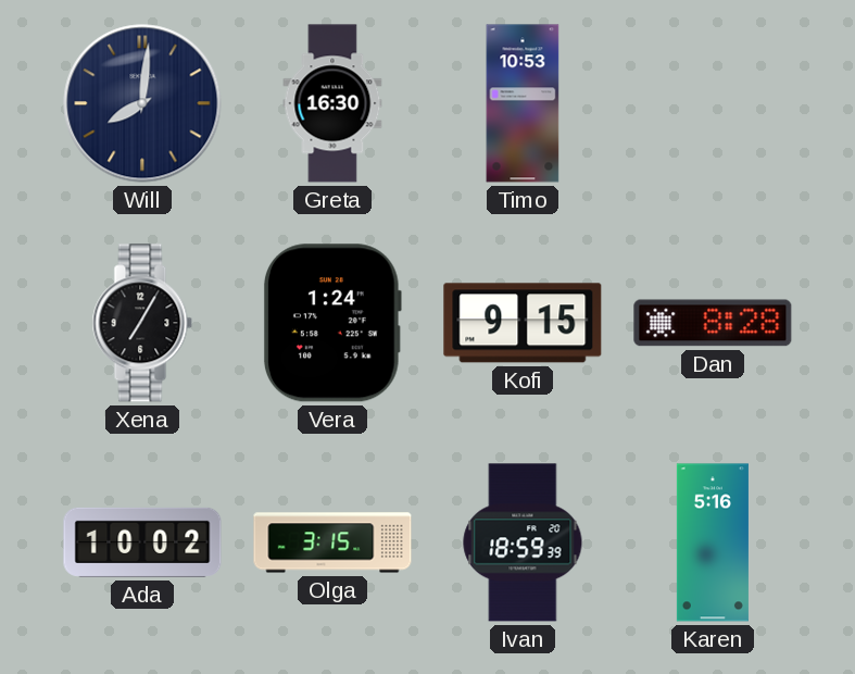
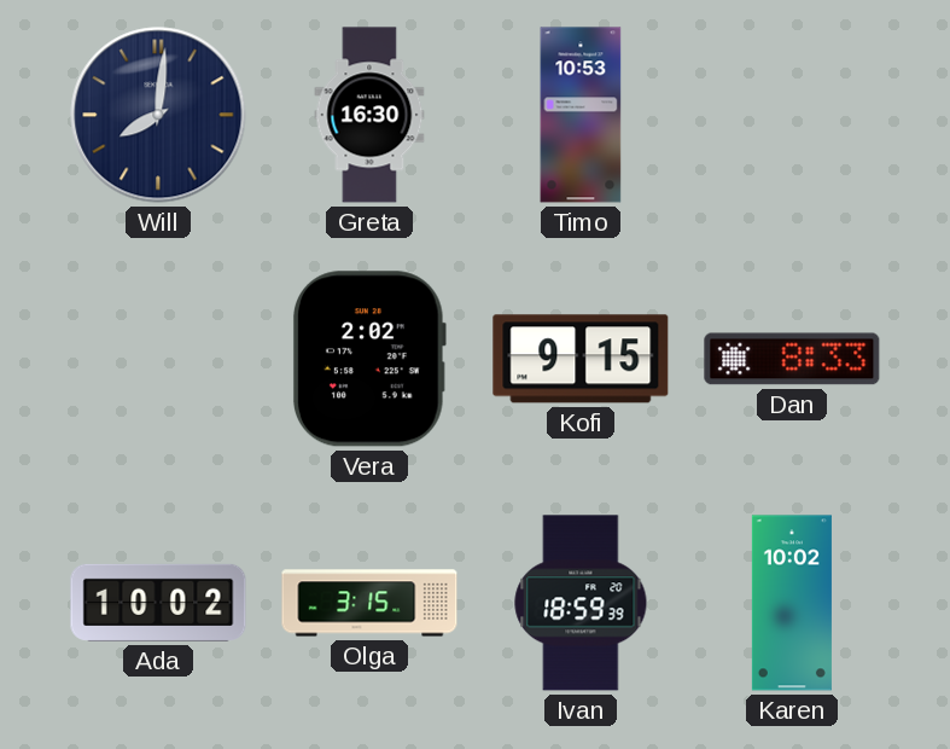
Xena: 7:05 -> none (142, 323)
Vera: 1:24 -> 2:02 (369, 359)
Dan: 8:28 -> 8:33 (792, 359)
Karen: 5:16 -> 10:02 (792, 603)
